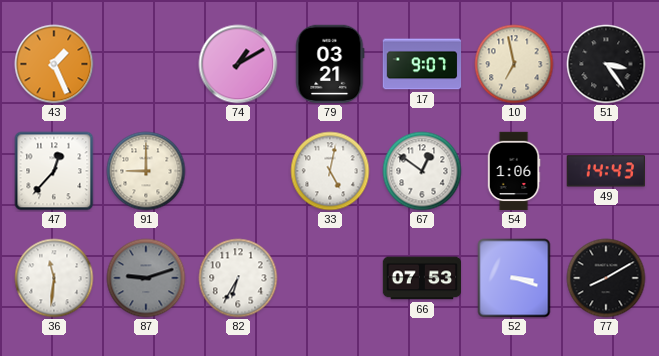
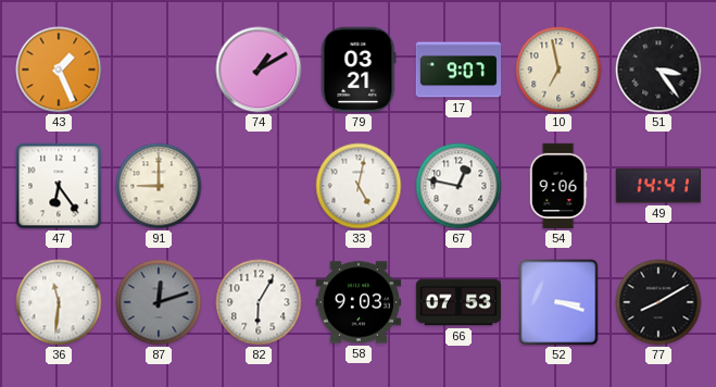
47: 12:37 -> 6:24 (59, 186)
67: 12:51 -> 12:47 (459, 186)
54: 1:06 -> 9:06 (558, 186)
49: 14:43 -> 14:41 (657, 186)
87: 9:12 -> 12:12 (159, 302)
82: 6:35 -> 6:05 (259, 302)
58: none -> 9:03 (359, 302)
